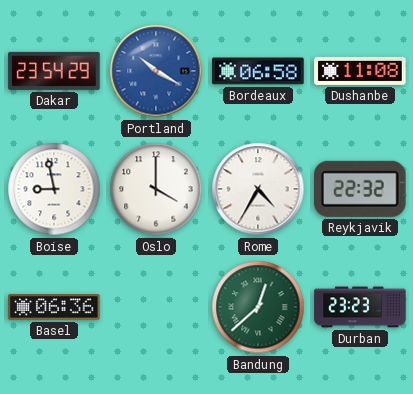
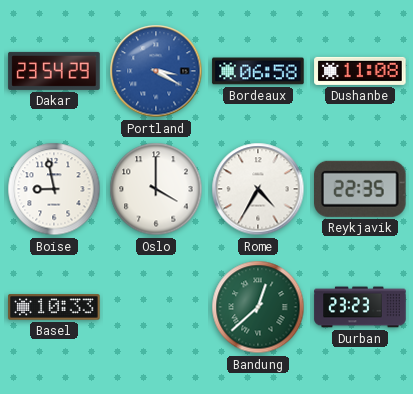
Portland: 10:20 -> 3:20 (156, 71)
Reykjavik: 22:32 -> 22:35 (361, 189)
Basel: 06:36 -> 10:33 (54, 307)
